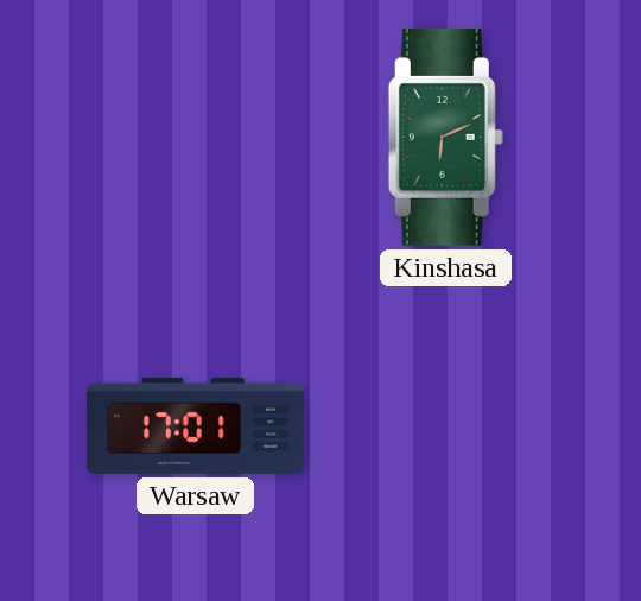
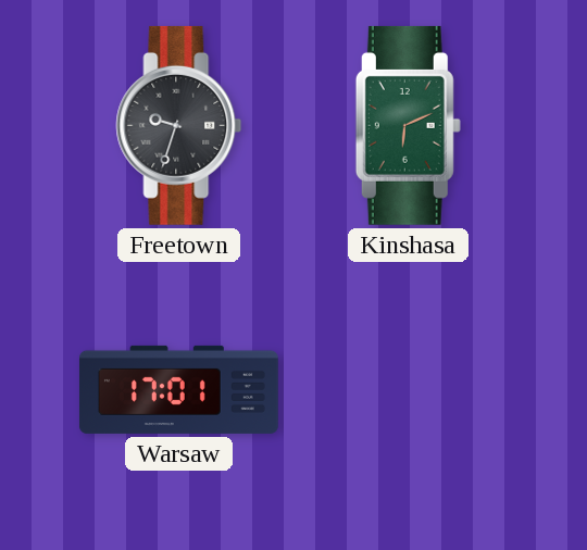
Freetown: none -> 9:33 (179, 125)
